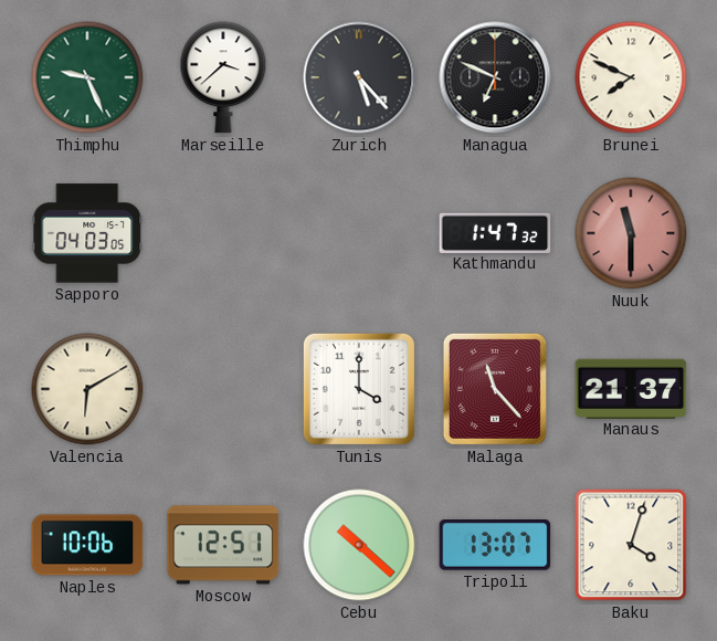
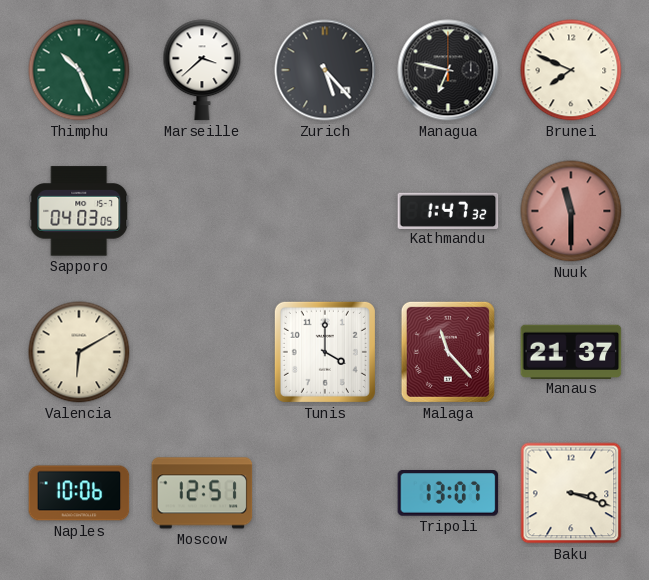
Thimphu: 9:26 -> 10:26 (79, 70)
Managua: 6:49 -> 6:47 (448, 70)
Cebu: 10:22 -> none (359, 545)
Baku: 4:03 -> 3:18 (571, 493)
